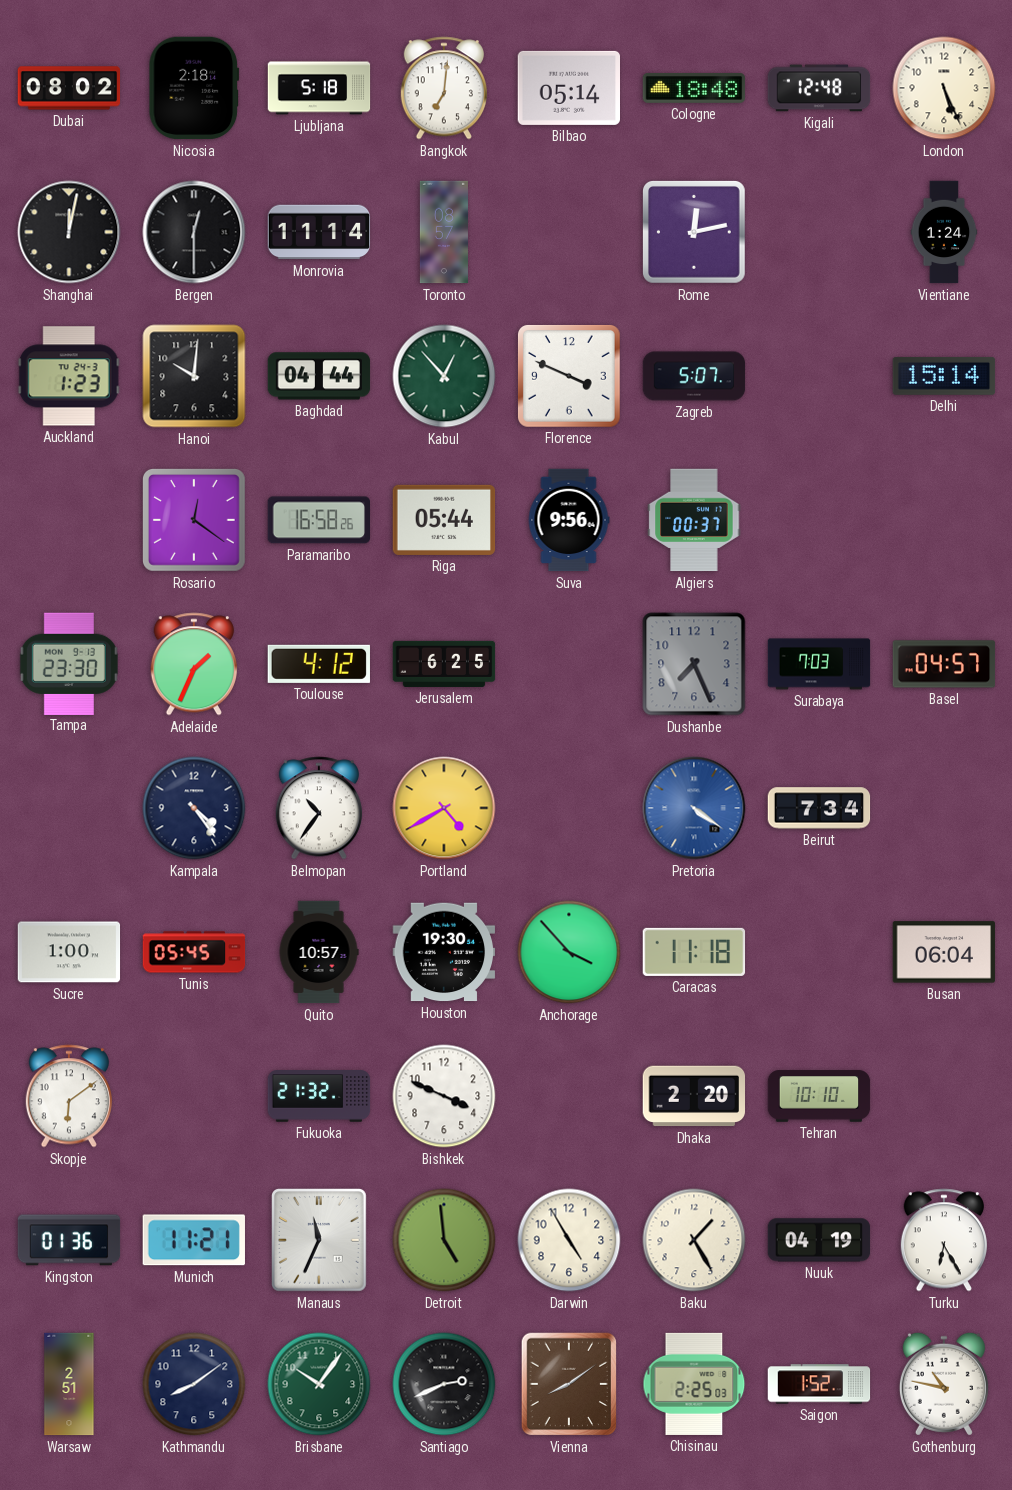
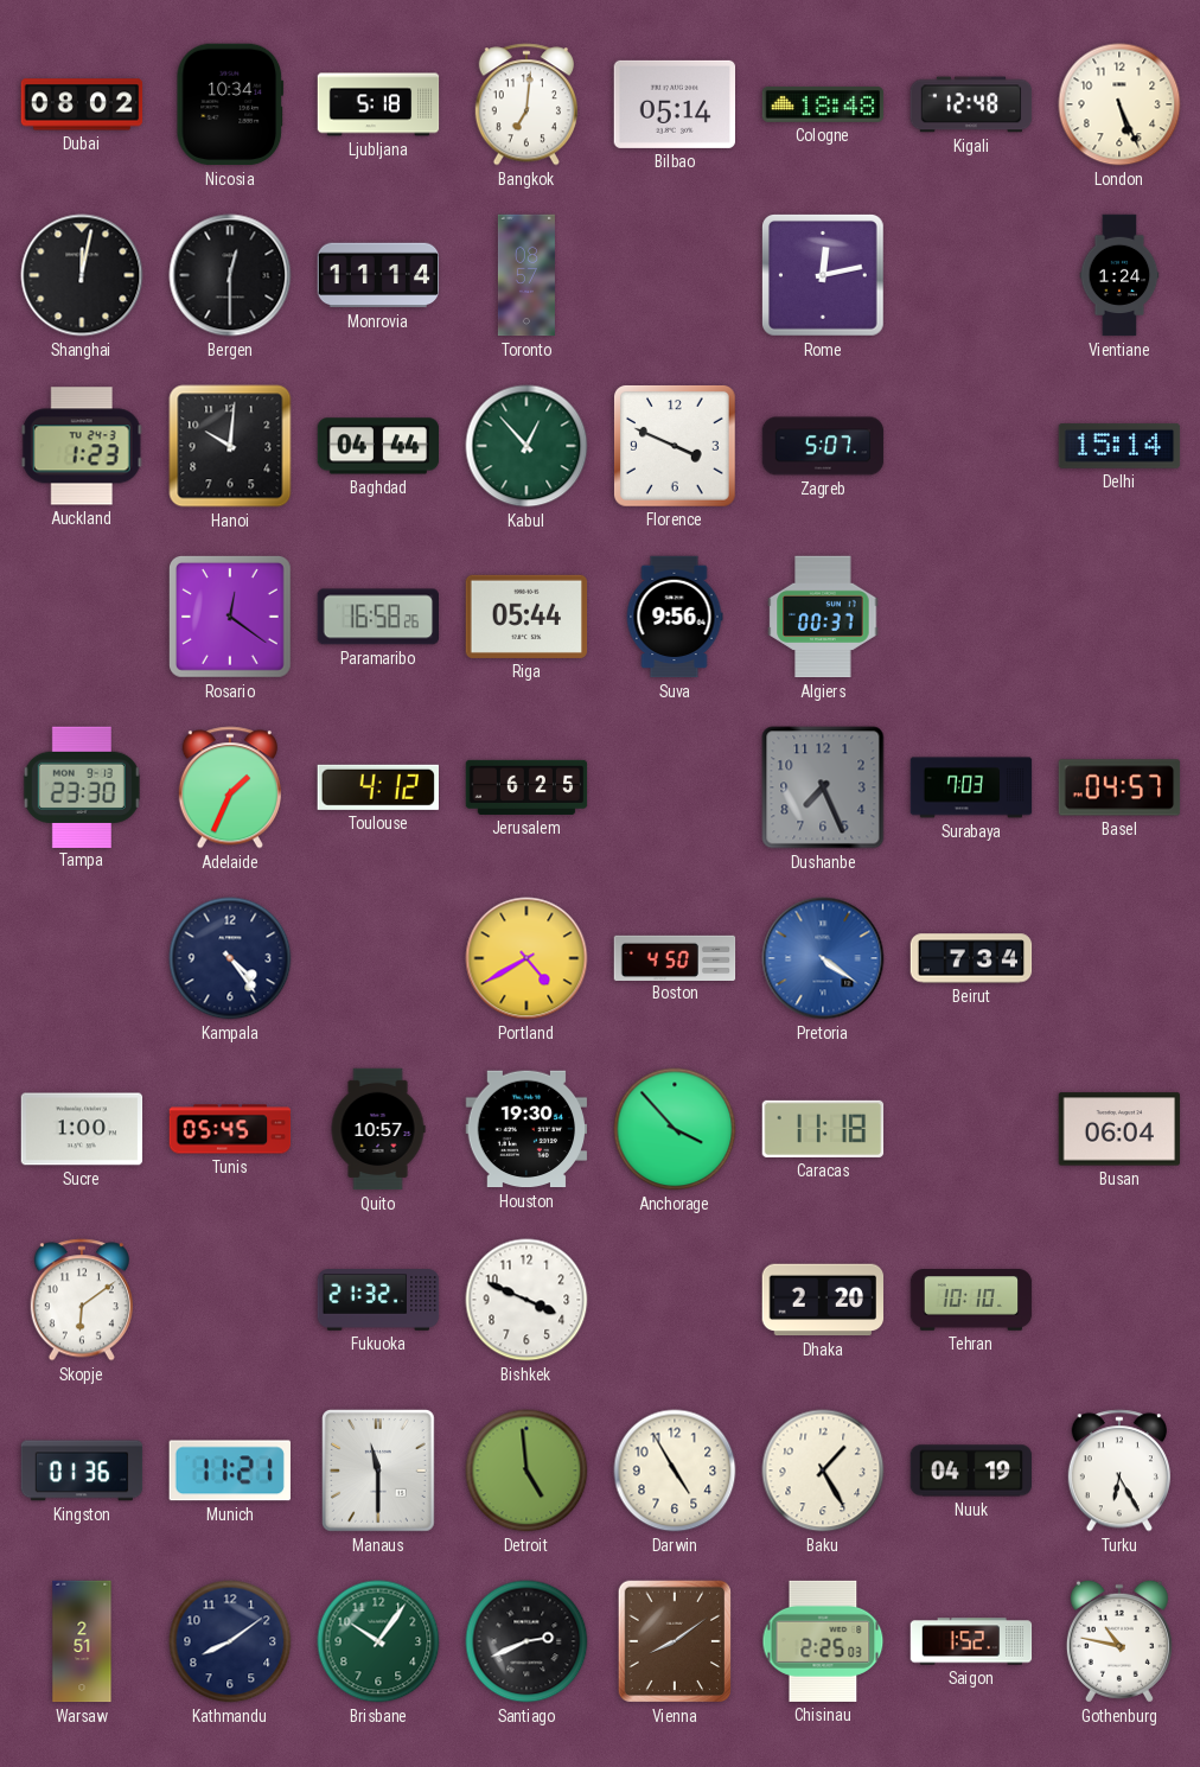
Nicosia: 2:18 -> 10:34 (230, 104)
Belmopan: 10:36 -> none (319, 808)
Boston: none -> 4:50 (675, 957)
Manaus: 11:34 -> 11:30 (379, 1472)
